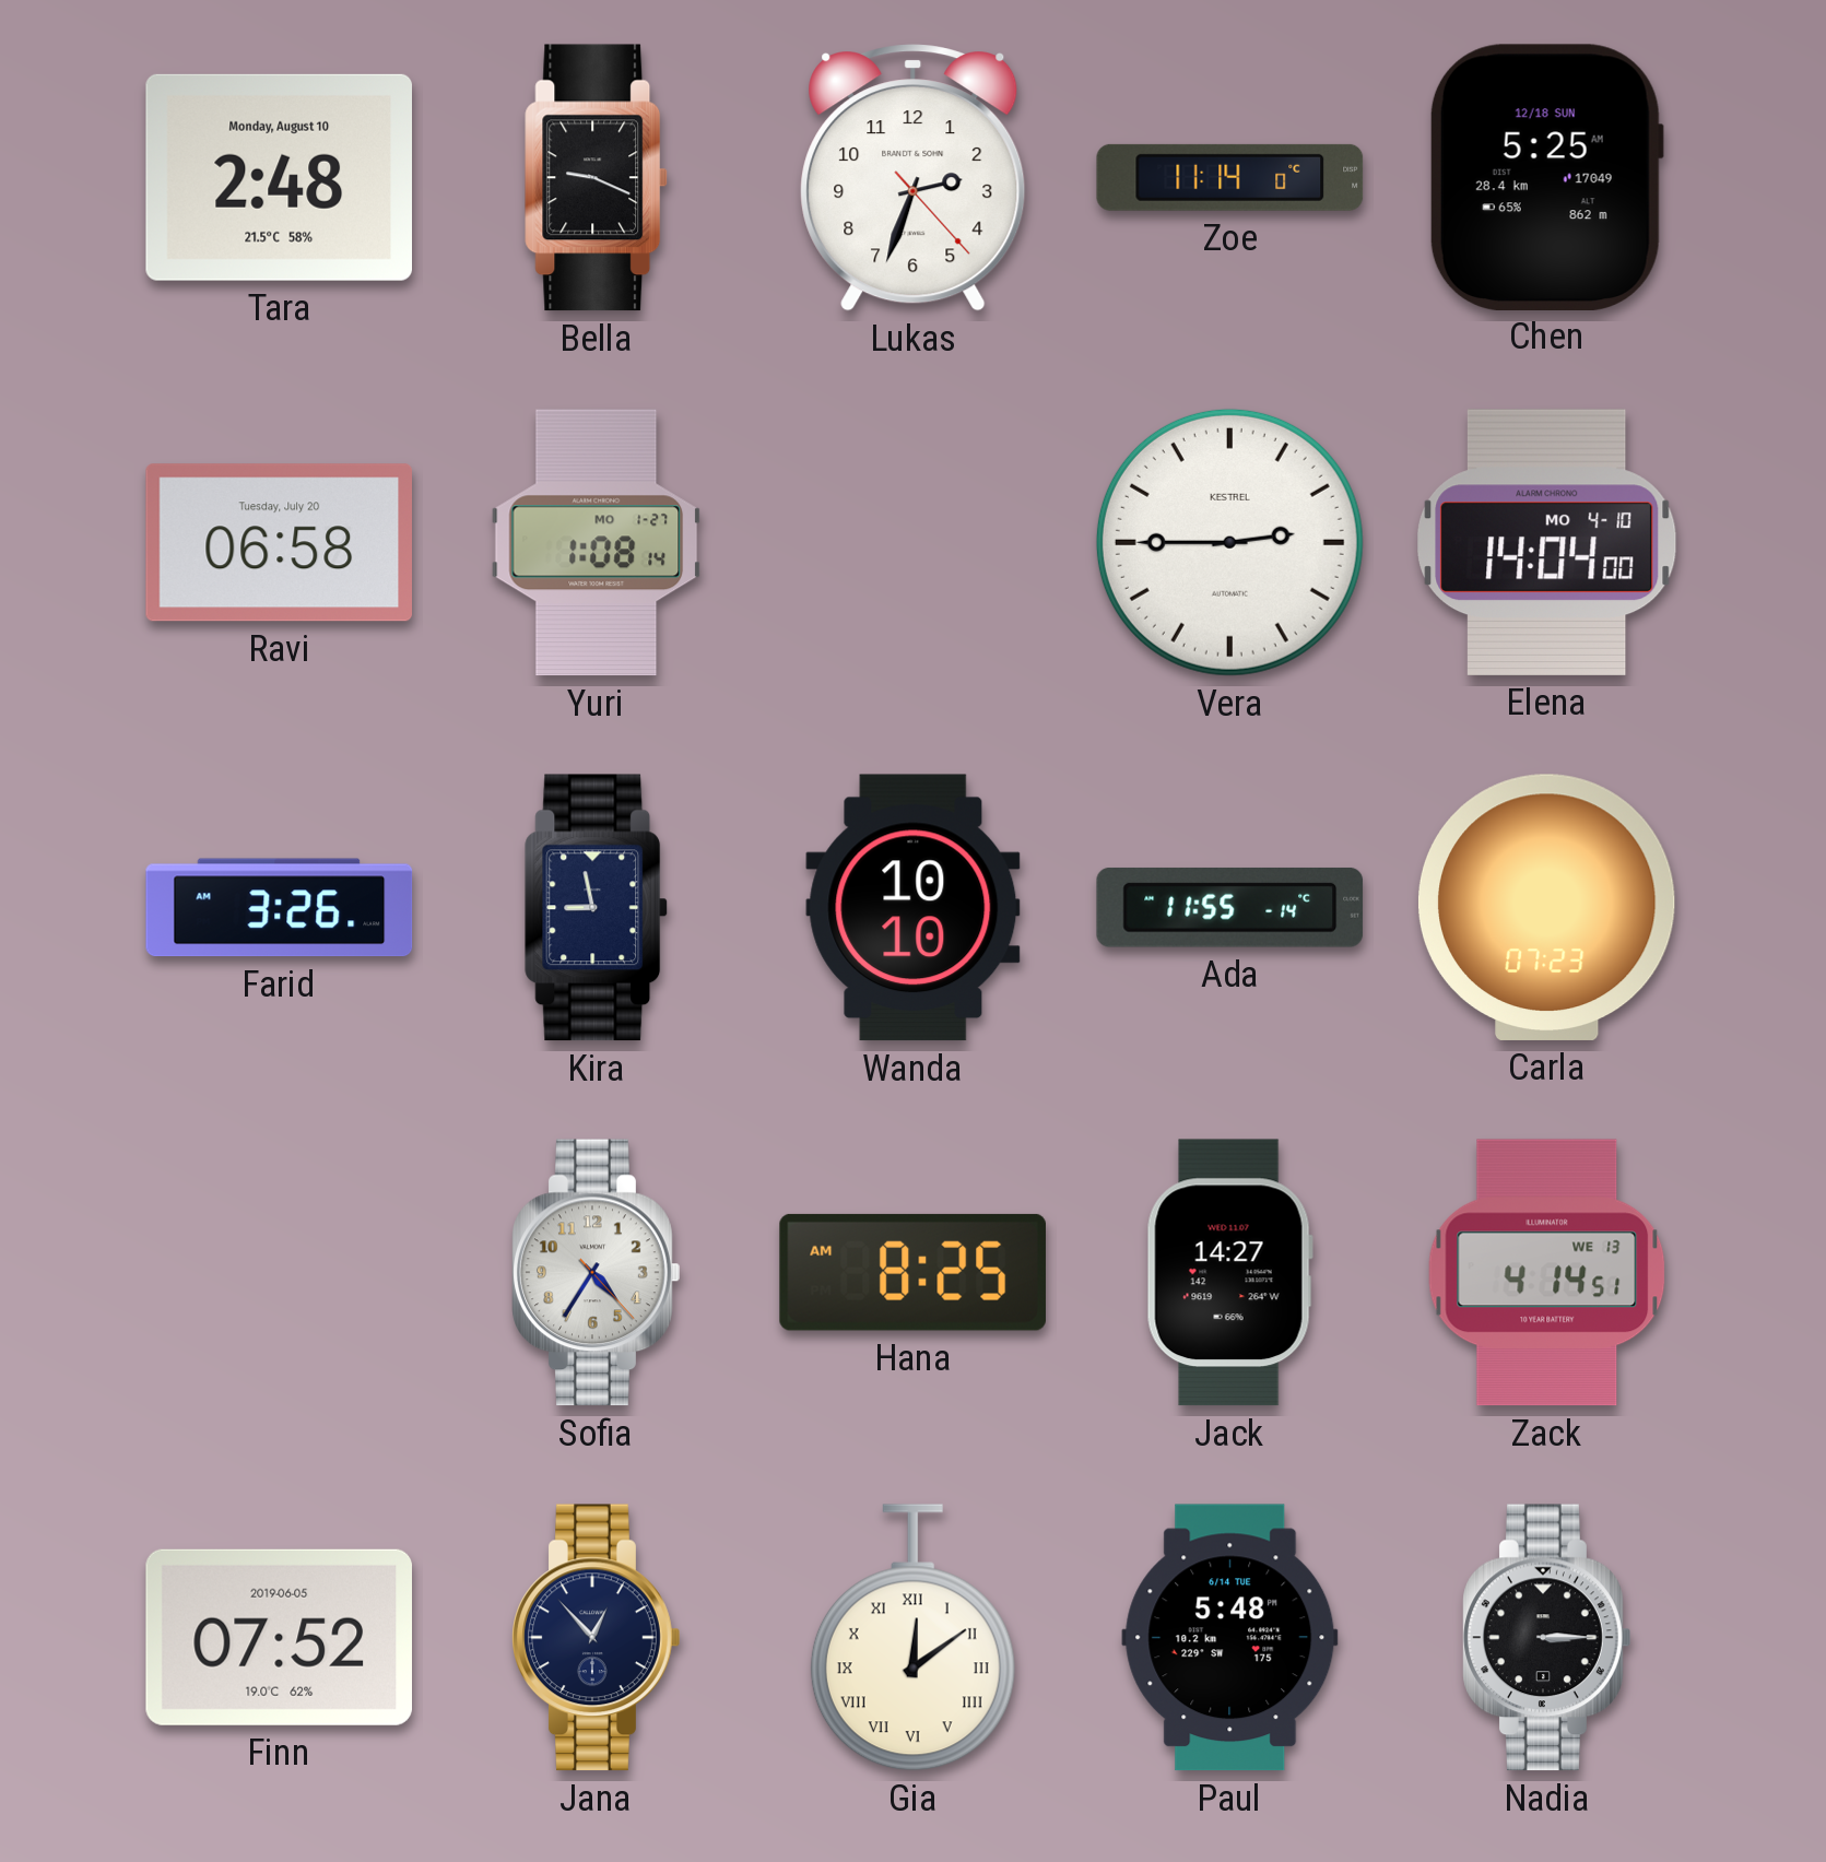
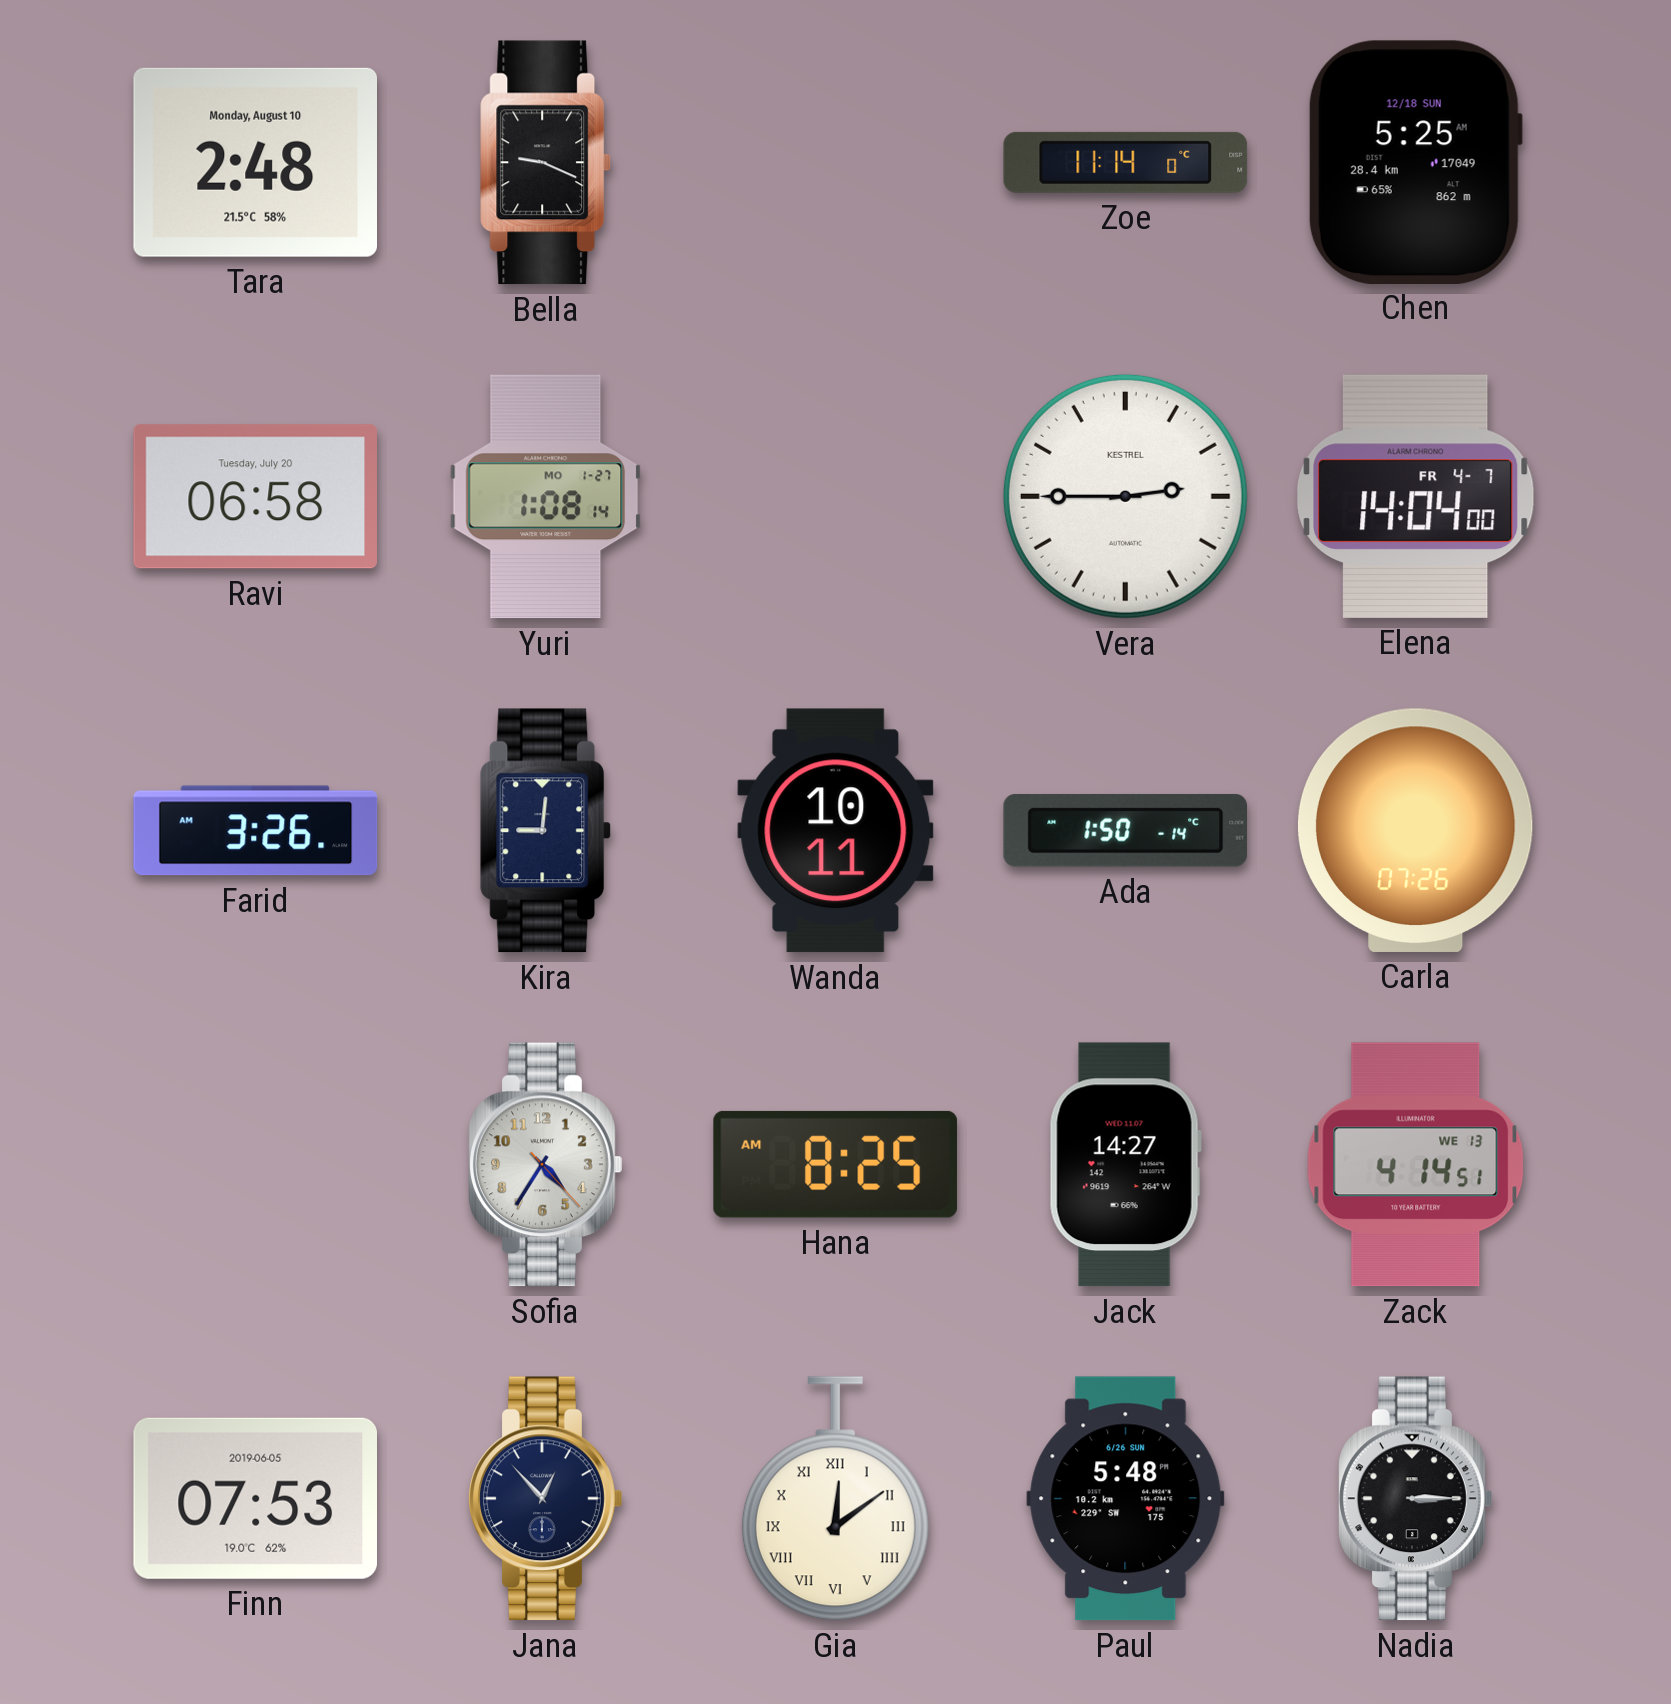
Lukas: 2:33 -> none (914, 178)
Elena date: MO 4-10 -> FR 4-7 (1416, 496)
Kira: 8:58 -> 9:01 (546, 831)
Wanda: 10:10 -> 10:11 (836, 831)
Ada: 11:55 -> 1:50 (1126, 830)
Carla: 07:23 -> 07:26 (1415, 830)
Finn: 07:52 -> 07:53 (255, 1498)
Paul date: 6/14 TUE -> 6/26 SUN (1126, 1499)
